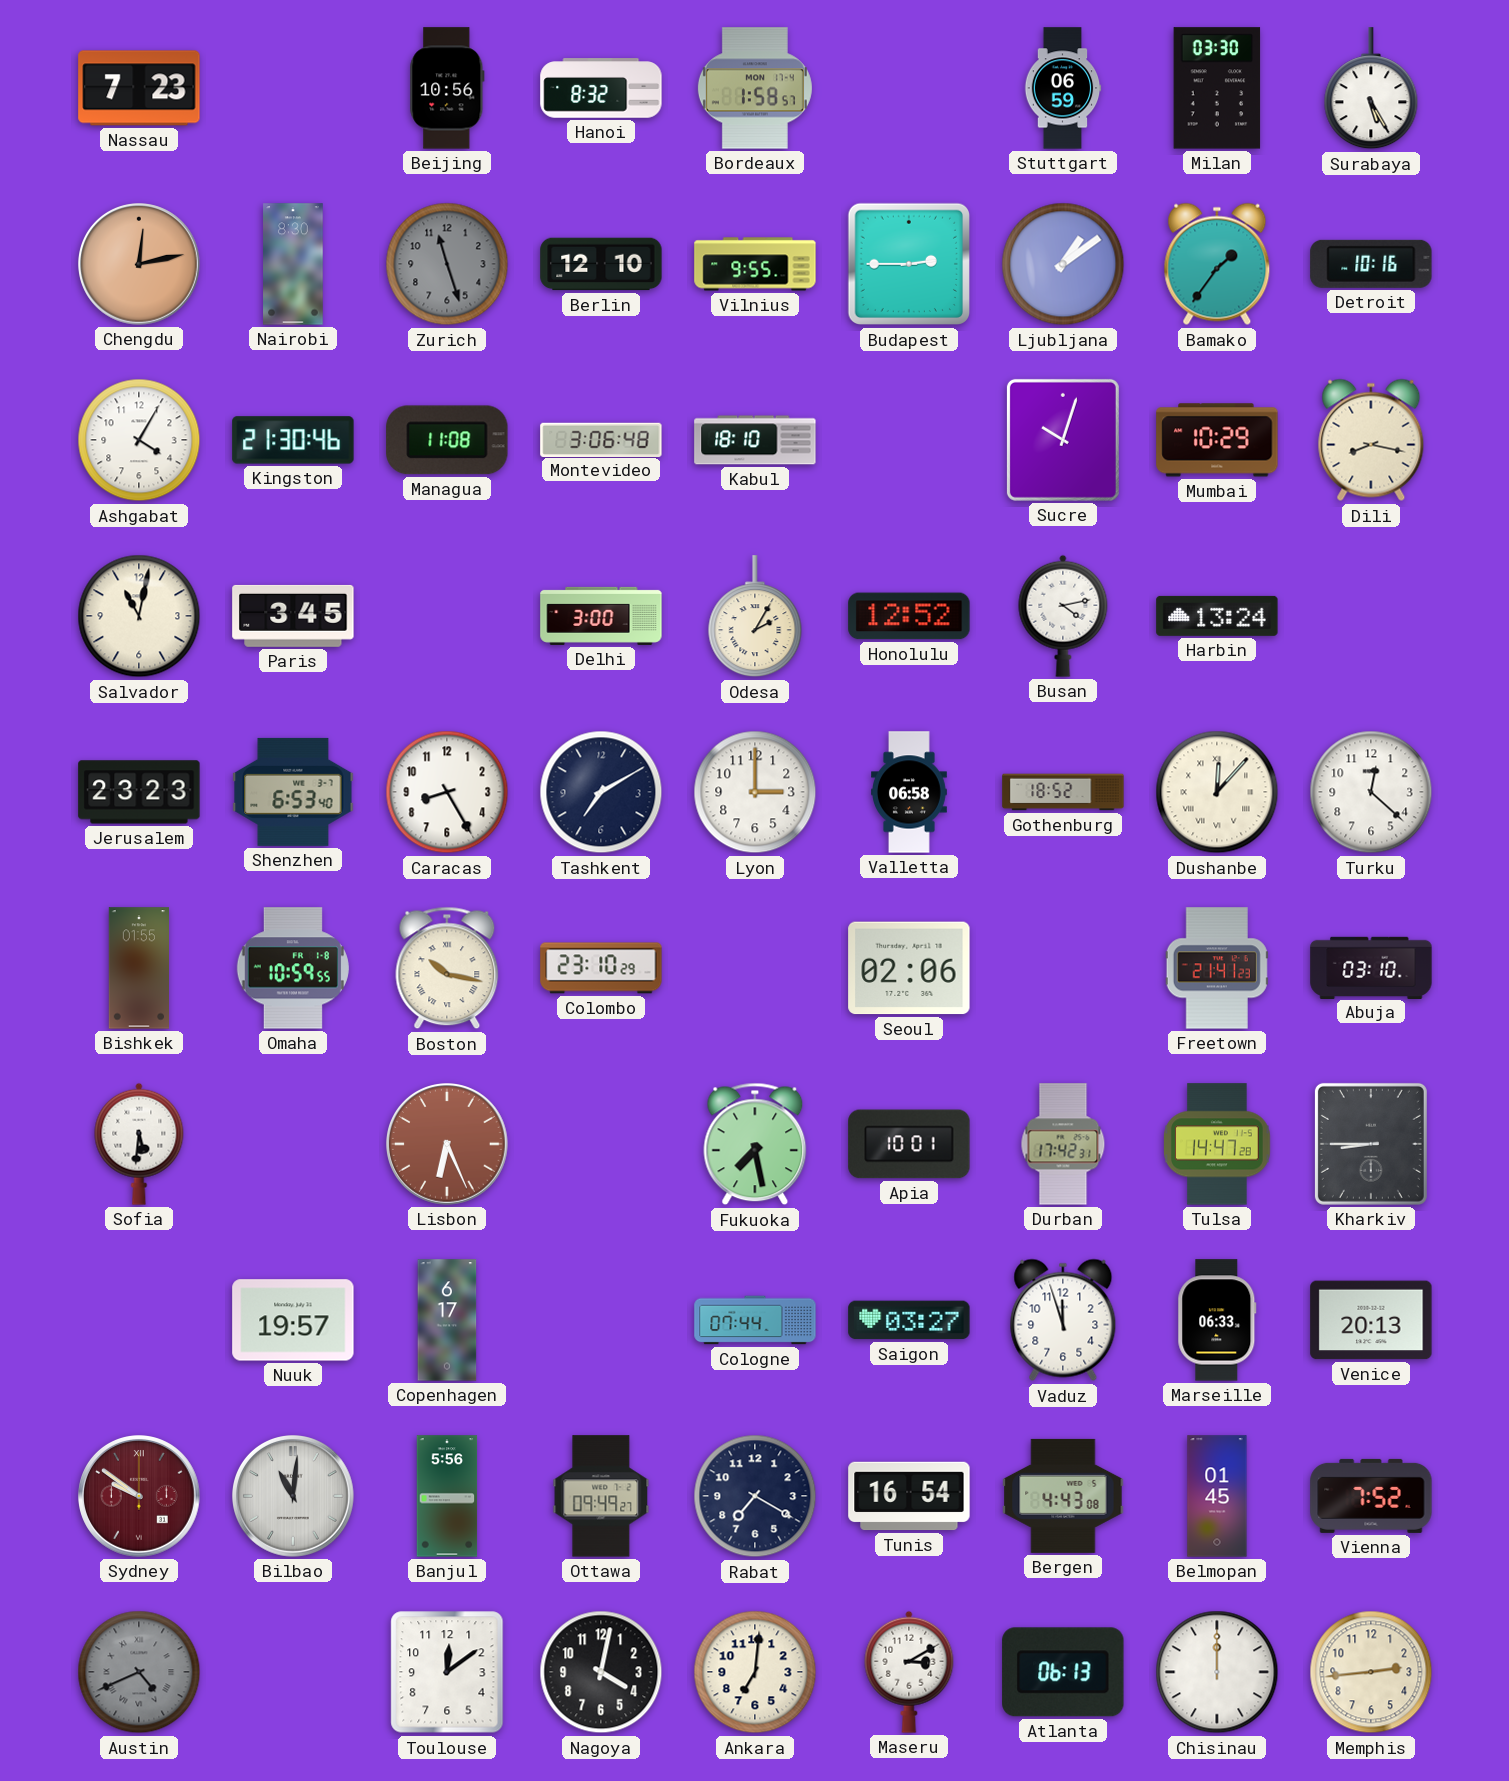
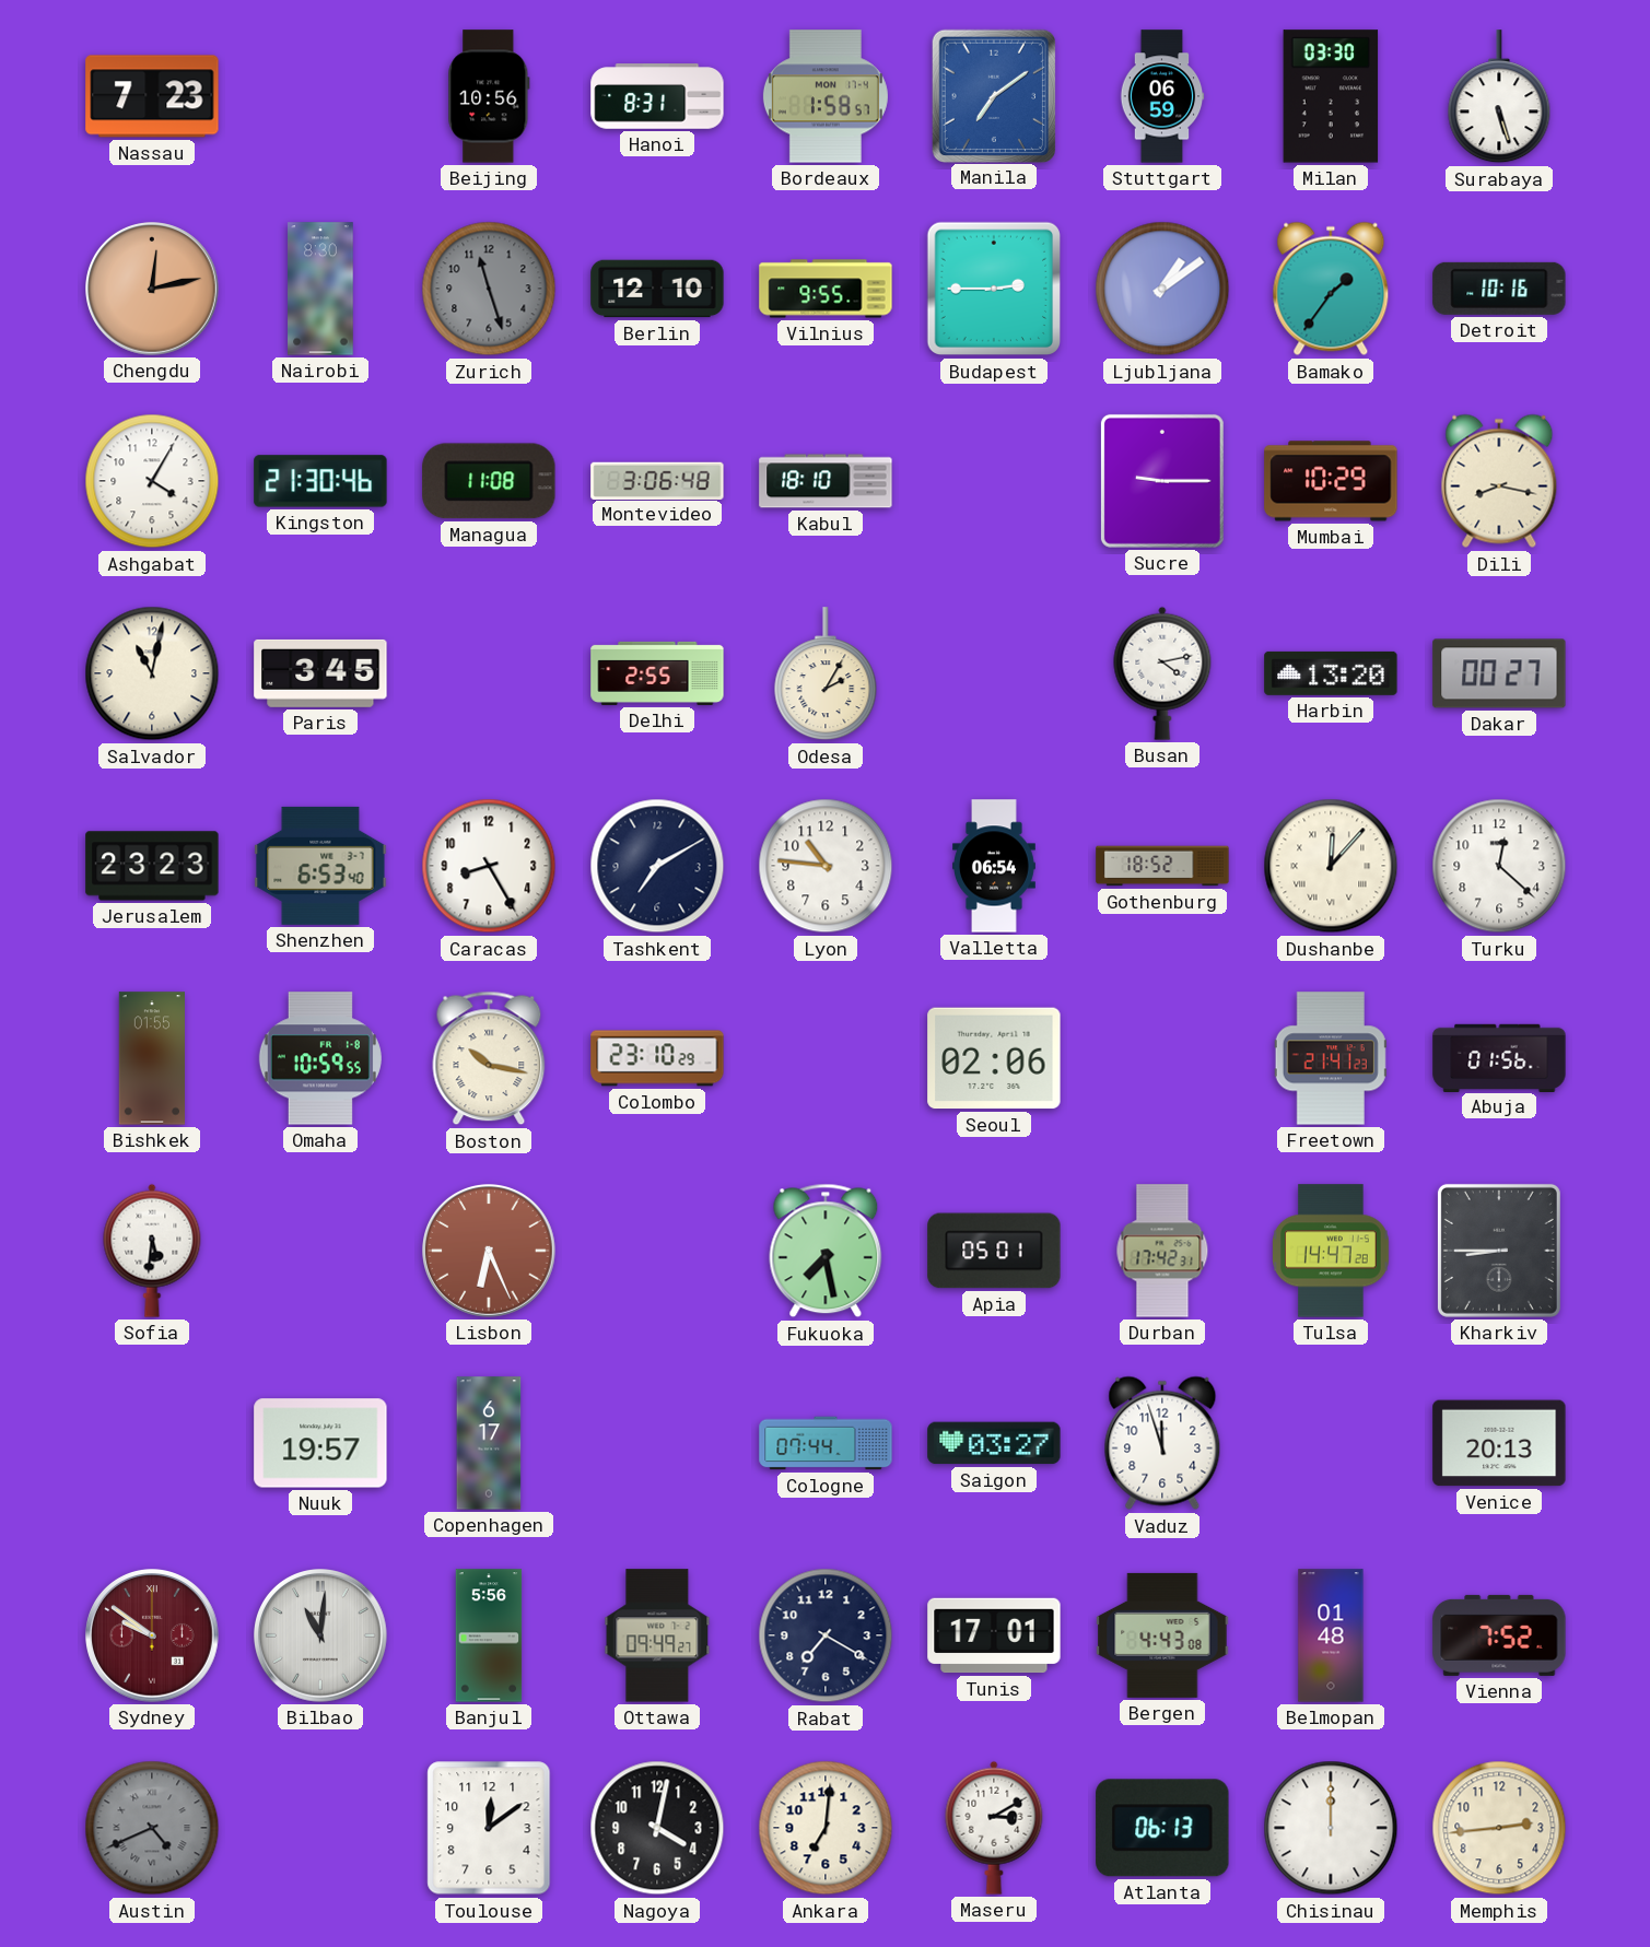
Hanoi: 8:32 -> 8:31 (657, 96)
Manila: none -> 7:09 (993, 95)
Surabaya: 5:25 -> 5:27 (1499, 97)
Sucre: 10:03 -> 9:15 (1162, 481)
Delhi: 3:00 -> 2:55 (657, 673)
Honolulu: 12:52 -> none (909, 616)
Harbin: 13:24 -> 13:20 (1331, 673)
Dakar: none -> 00:27 (1499, 673)
Lyon: 3:00 -> 10:46 (826, 866)
Valletta: 06:58 -> 06:54 (995, 866)
Abuja: 03:10 -> 01:56 (1499, 1057)
Apia: 10:01 -> 05:01 (994, 1251)
Marseille: 06:33 -> none (1217, 1320)
Tunis: 16:54 -> 17:01 (994, 1635)
Belmopan: 01:45 -> 01:48 (1331, 1635)
